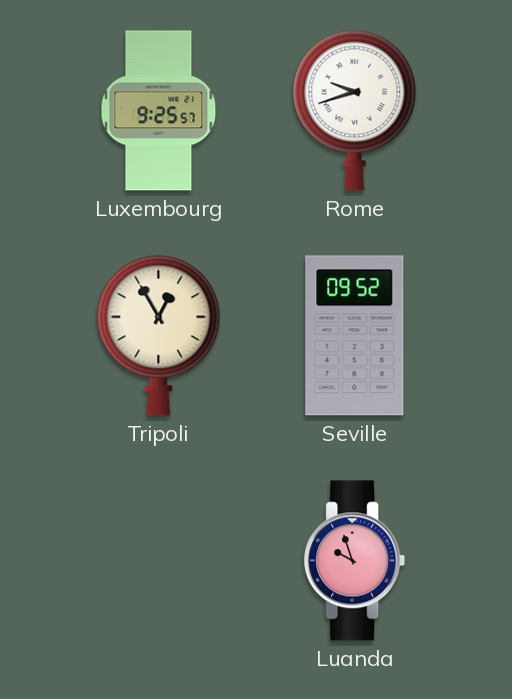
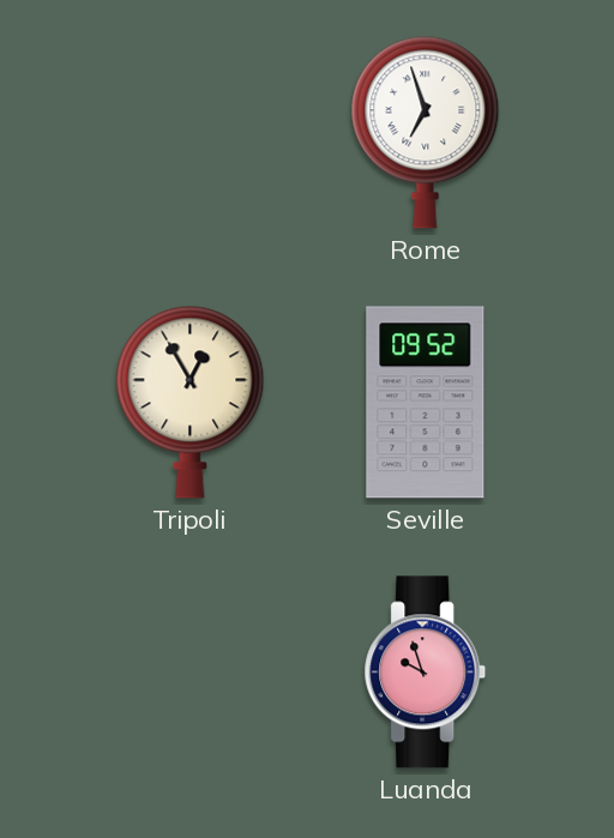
Luxembourg: 9:25 -> none (159, 111)
Rome: 9:42 -> 6:57 (426, 132)
